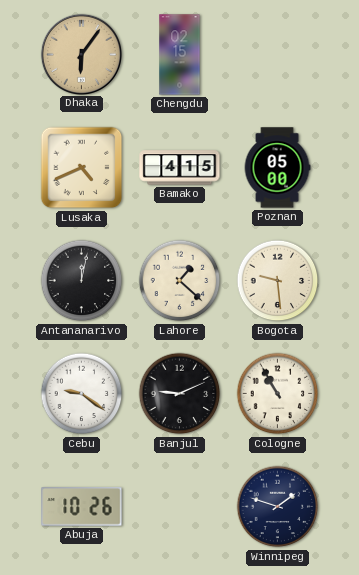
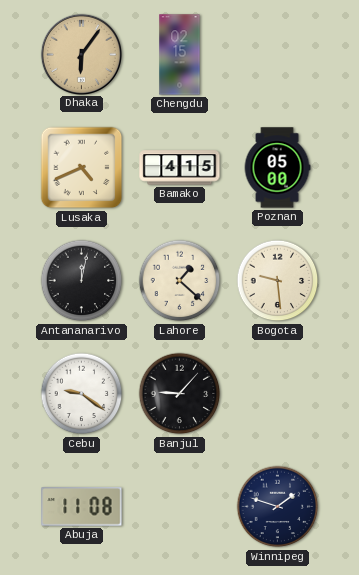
Banjul: 9:11 -> 9:07 (180, 394)
Cologne: 10:55 -> none (278, 394)
Abuja: 10:26 -> 11:08 (82, 507)
